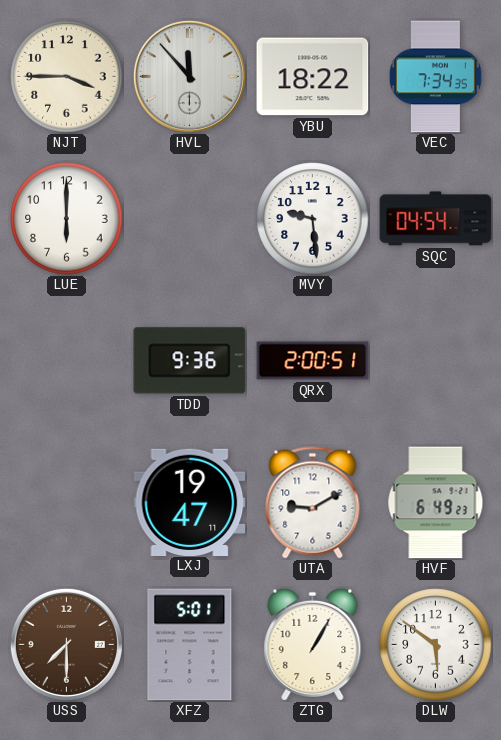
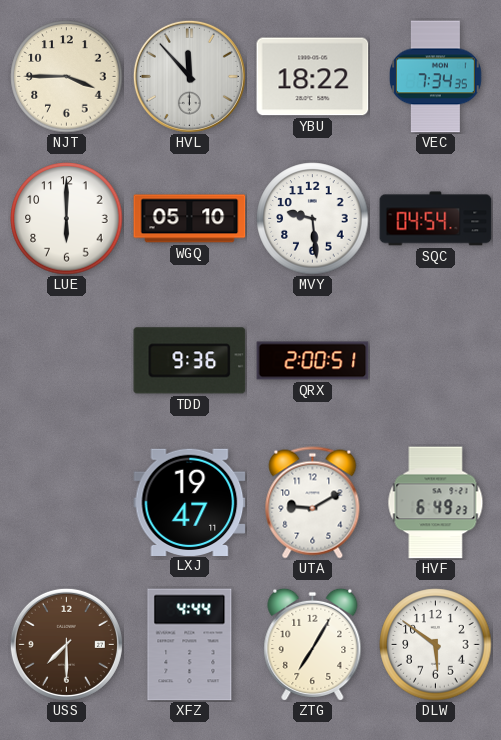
WGQ: none -> 05:10 (190, 219)
XFZ: 5:01 -> 4:44 (190, 645)
ZTG: 1:05 -> 7:05 (313, 644)
